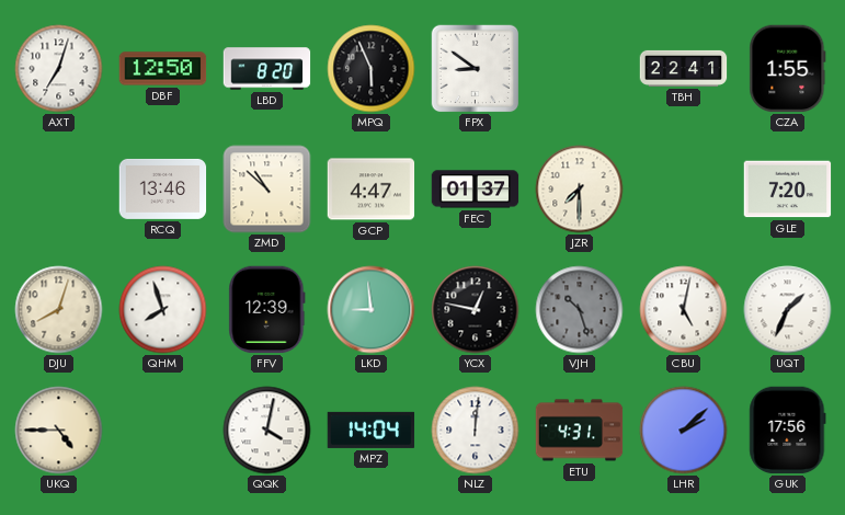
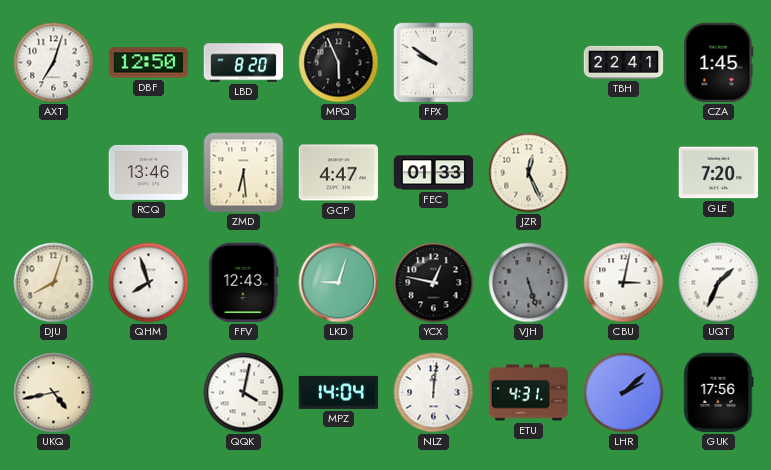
FPX: 8:51 -> 9:51 (434, 63)
CZA: 1:55 -> 1:45 (719, 63)
ZMD: 10:52 -> 6:29 (244, 173)
FEC: 01:37 -> 01:33 (434, 173)
JZR: 7:30 -> 12:26 (529, 173)
FFV: 12:39 -> 12:43 (244, 283)
LKD: 8:59 -> 9:03 (339, 283)
VJH: 10:27 -> 5:27 (529, 283)
CBU: 5:02 -> 3:02 (624, 283)
UKQ: 4:45 -> 4:43 (54, 393)
